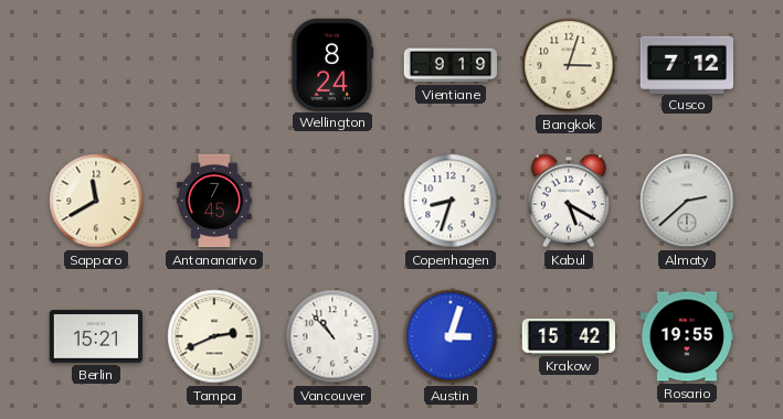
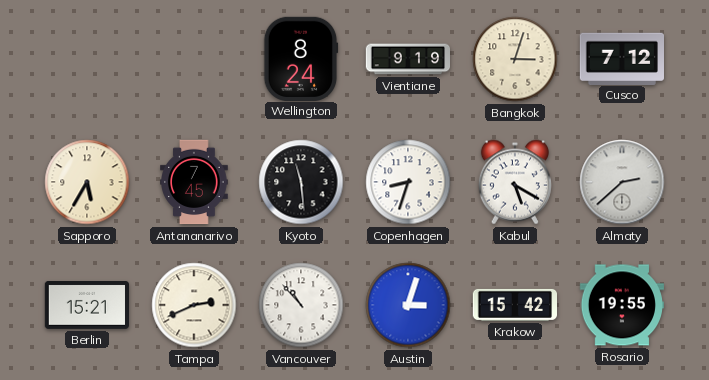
Sapporo: 11:40 -> 5:35 (87, 182)
Kyoto: none -> 11:29 (301, 182)
